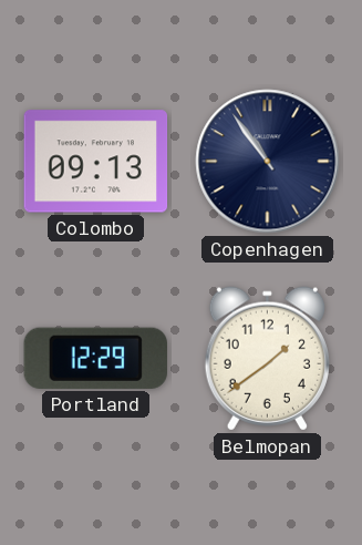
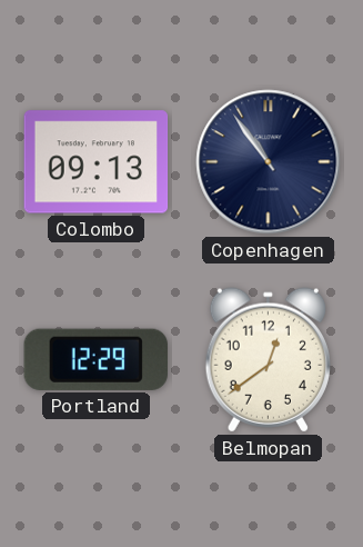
Belmopan: 1:39 -> 12:39 (268, 360)
